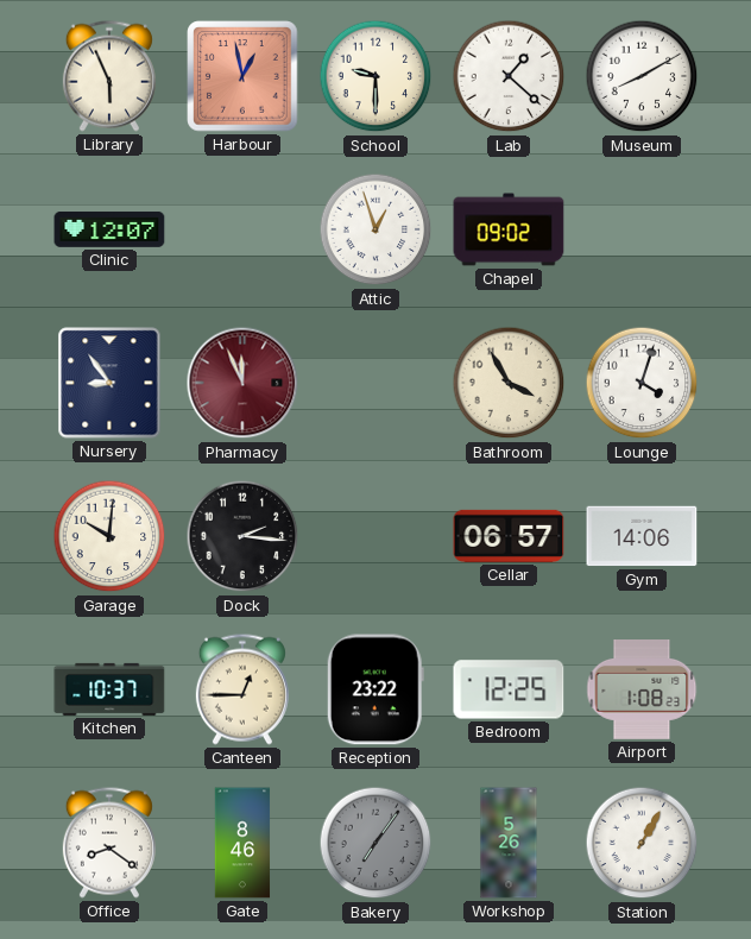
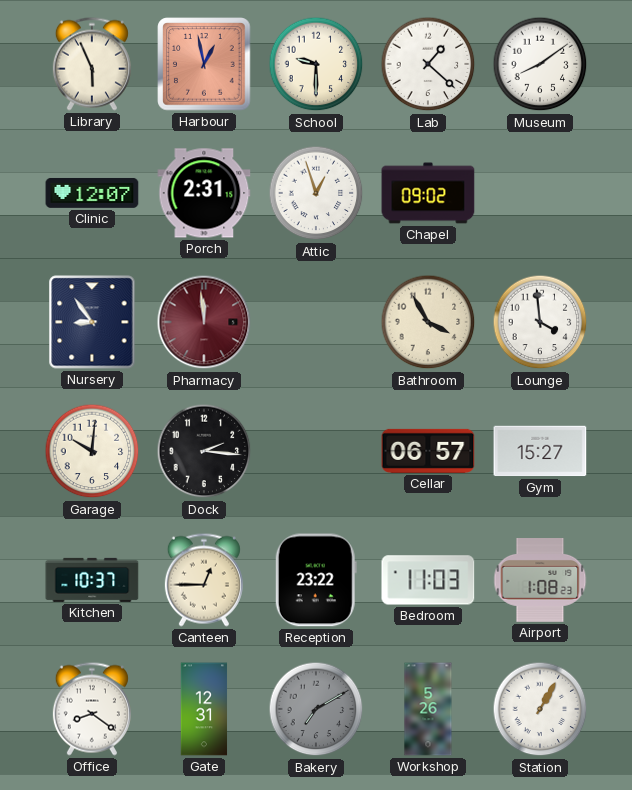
Museum: 8:10 -> 8:09 (540, 64)
Porch: none -> 2:31 (204, 193)
Pharmacy: 11:56 -> 11:59 (204, 322)
Lounge: 4:03 -> 3:59 (540, 322)
Gym: 14:06 -> 15:27 (540, 451)
Bedroom: 12:25 -> 11:03 (428, 580)
Gate: 8:46 -> 12:31 (204, 709)
Bakery: 7:06 -> 7:10 (316, 709)
